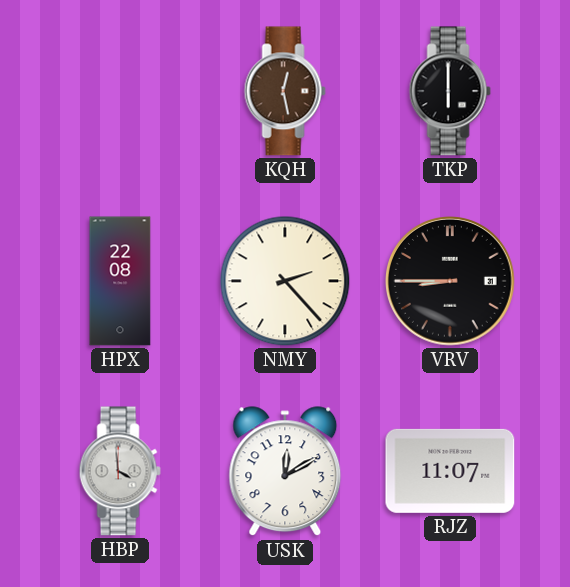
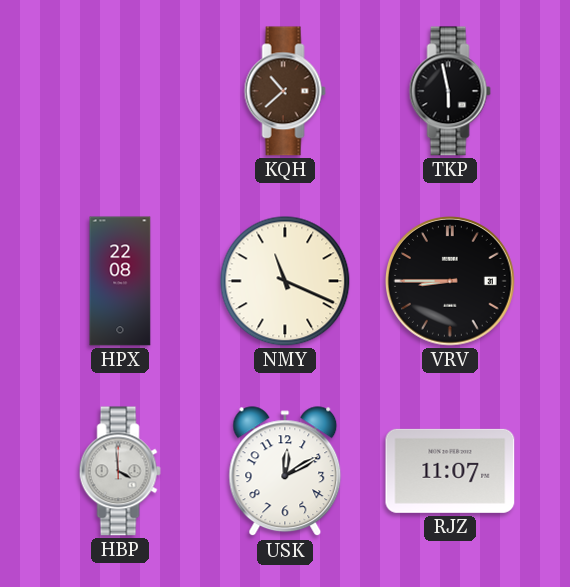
KQH: 12:28 -> 10:38 (285, 91)
TKP: 6:00 -> 5:58 (450, 91)
NMY: 2:23 -> 11:19 (285, 281)
